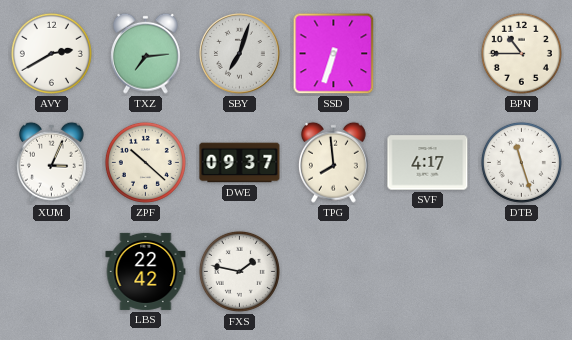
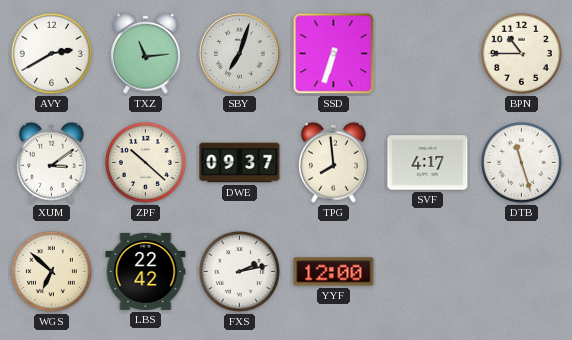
TXZ: 7:14 -> 11:14 (145, 53)
XUM: 3:04 -> 3:09 (51, 162)
WGS: none -> 6:52 (51, 271)
FXS: 1:47 -> 2:13 (239, 271)
YYF: none -> 12:00 (334, 272)
